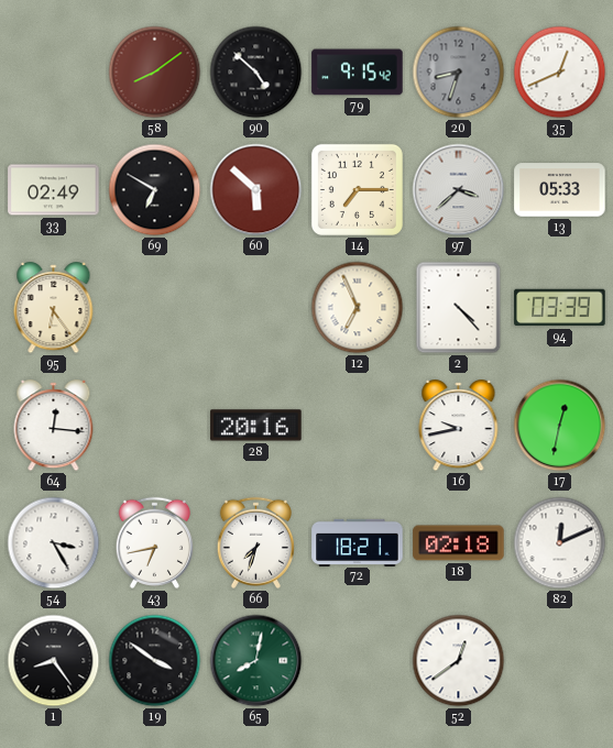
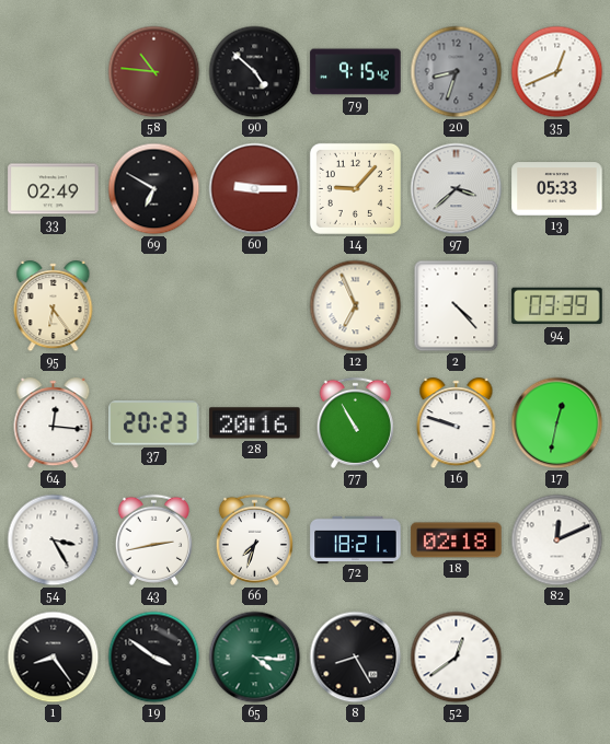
58: 8:09 -> 10:46 (154, 72)
60: 5:52 -> 9:15 (255, 189)
14: 7:15 -> 9:07 (355, 188)
37: none -> 20:23 (154, 423)
77: none -> 10:55 (355, 422)
16: 9:43 -> 9:48 (457, 423)
43: 6:43 -> 2:43 (153, 539)
65: 8:02 -> 4:16 (255, 658)
8: none -> 8:25 (356, 658)
